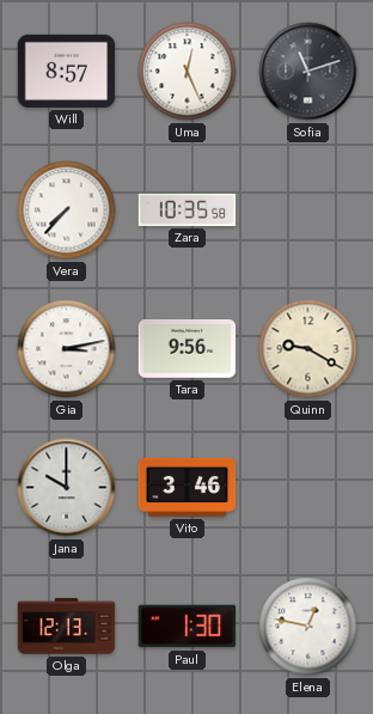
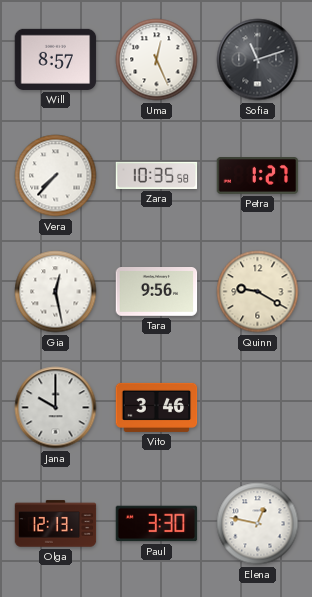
Petra: none -> 1:27 (258, 176)
Gia: 3:13 -> 12:28 (56, 292)
Paul: 1:30 -> 3:30 (157, 524)
